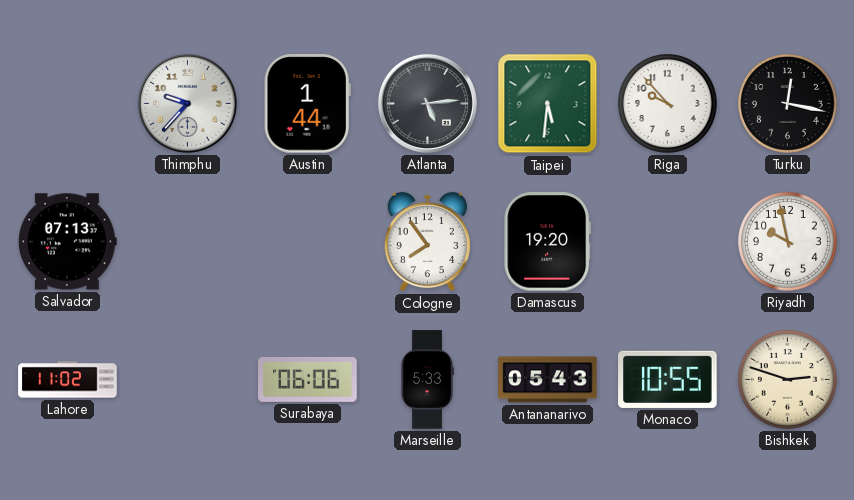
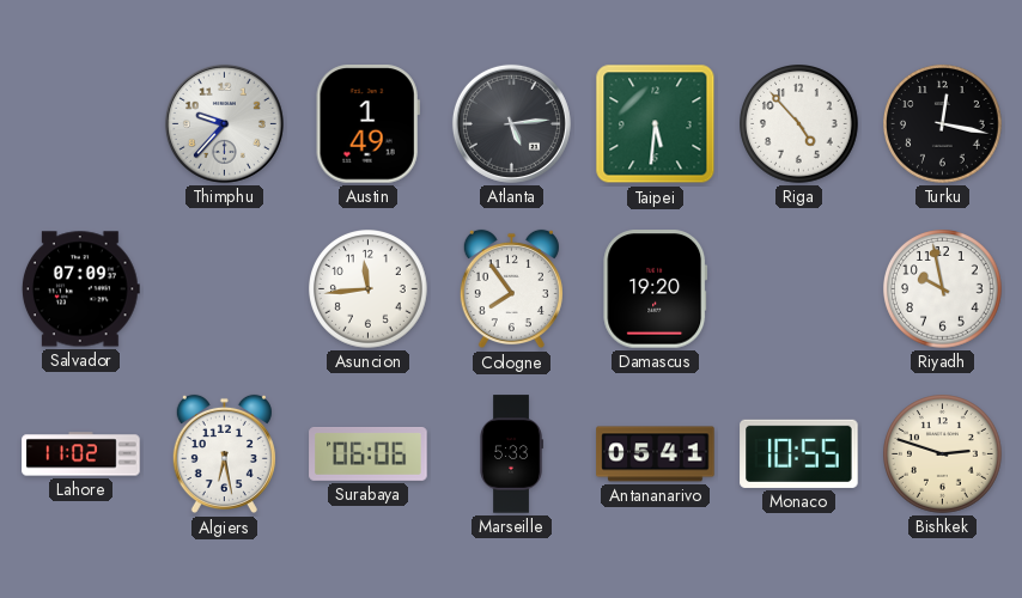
Austin: 1:44 -> 1:49 (367, 124)
Riga: 9:53 -> 4:53 (799, 124)
Salvador: 07:13 -> 07:09 (80, 289)
Asuncion: none -> 11:44 (369, 289)
Algiers: none -> 6:28 (224, 454)
Antananarivo: 05:43 -> 05:41 (656, 454)
